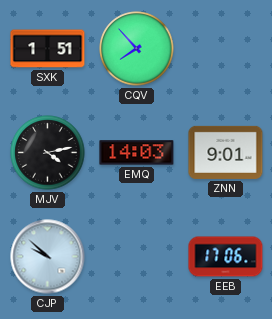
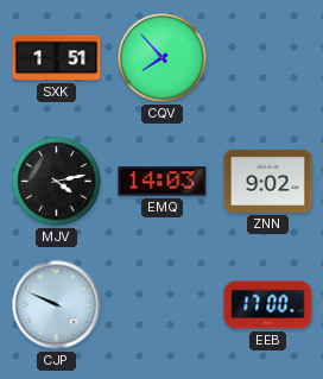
ZNN: 9:01 -> 9:02 (268, 181)
CJP: 9:52 -> 9:49 (57, 305)
EEB: 17:06 -> 17:00 (268, 305)
